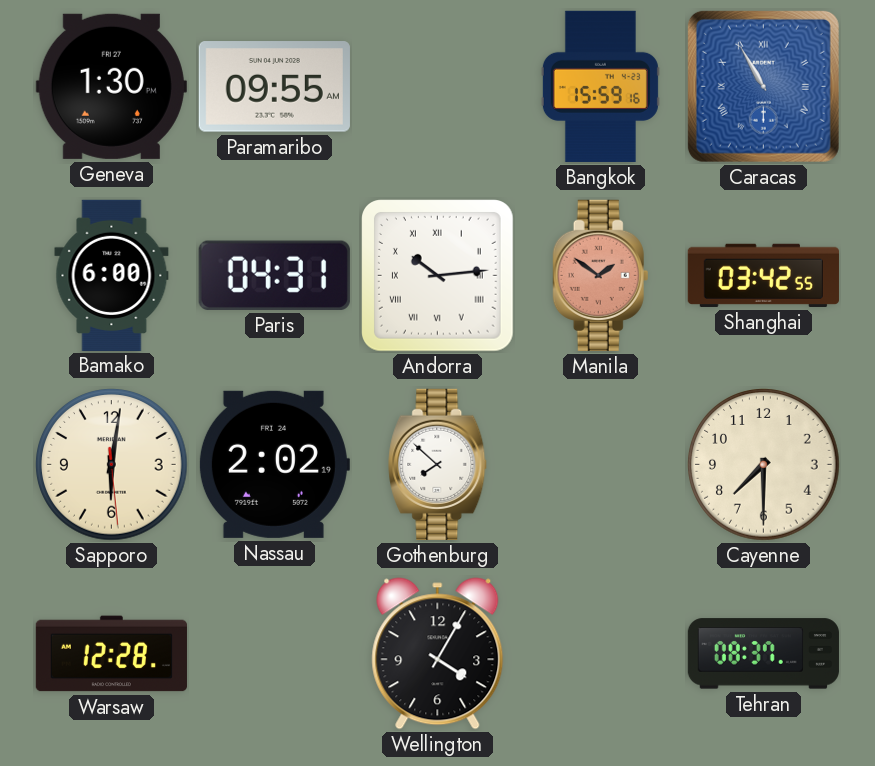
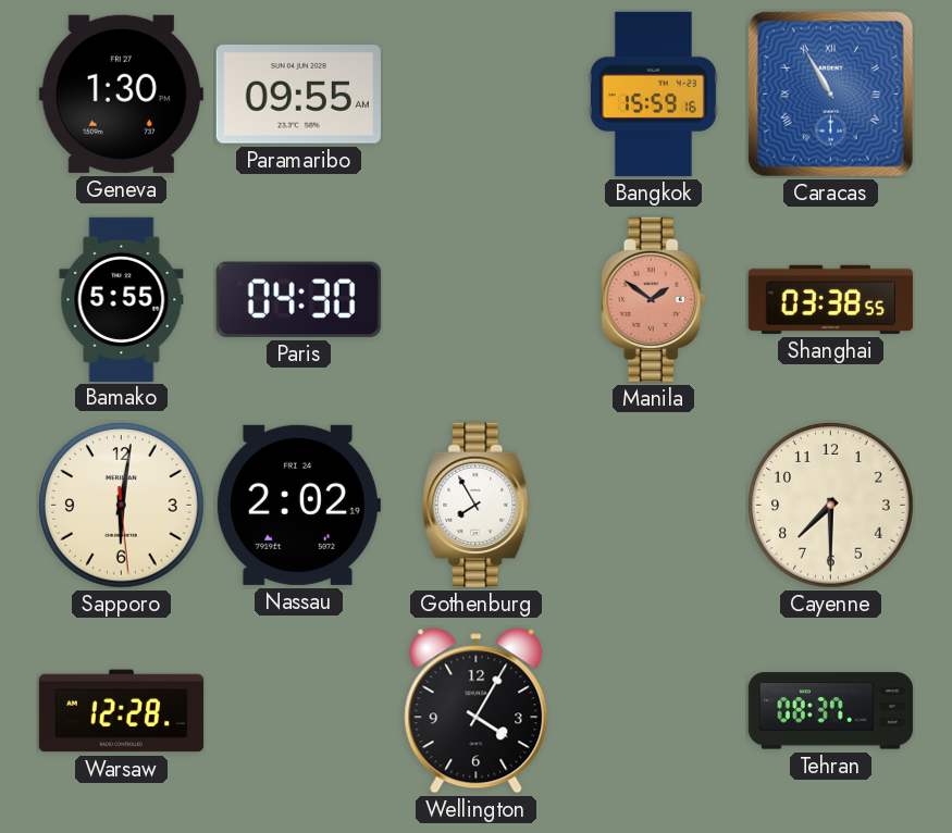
Bamako: 6:00 -> 5:55 (122, 299)
Paris: 04:31 -> 04:30 (298, 299)
Andorra: 10:14 -> none (438, 276)
Shanghai: 03:42 -> 03:38 (830, 299)
Gothenburg: 7:52 -> 7:55 (477, 505)
